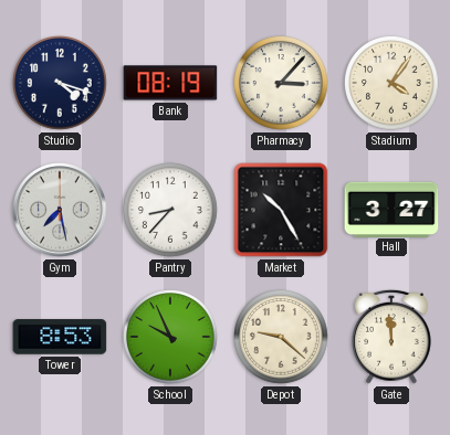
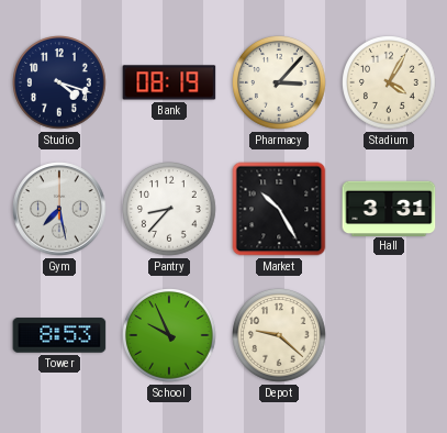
Stadium: 4:06 -> 4:05 (390, 84)
Hall: 3:27 -> 3:31 (389, 208)
Gate: 11:59 -> none (393, 337)
